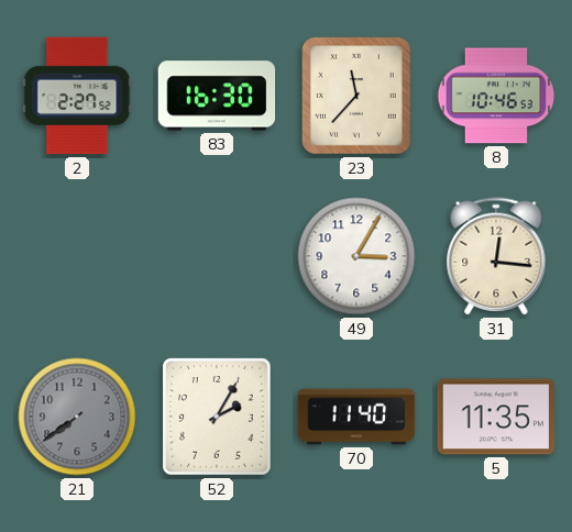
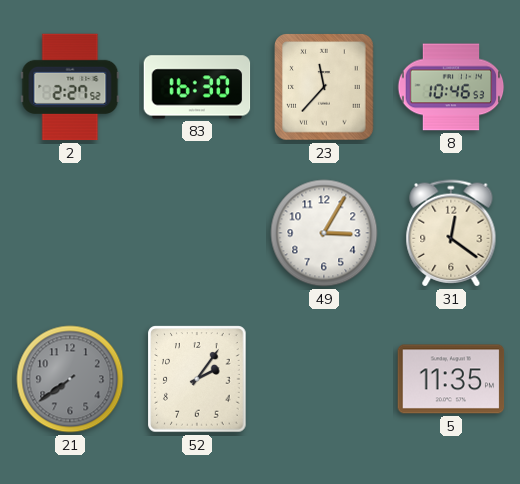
31: 12:16 -> 12:21 (451, 233)
52: 2:05 -> 2:06 (197, 379)
70: 11:40 -> none (356, 417)
